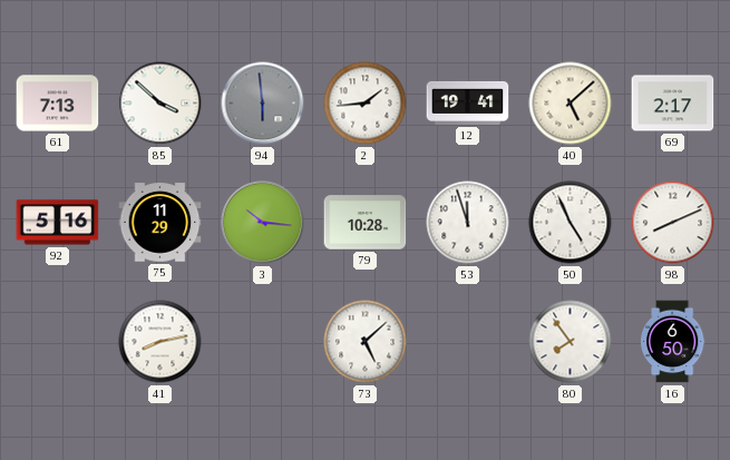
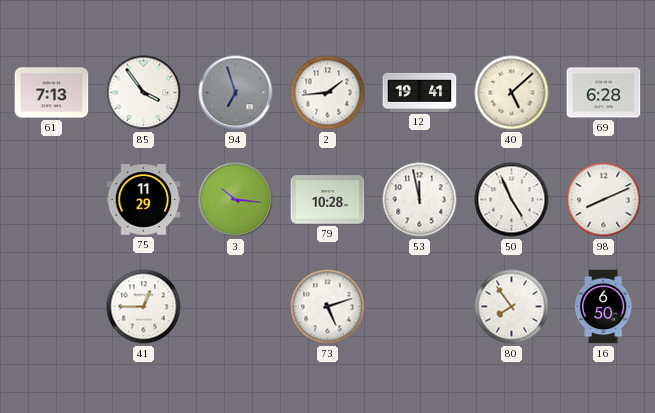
85: 3:52 -> 3:54 (144, 93)
94: 5:59 -> 6:57 (236, 93)
69: 2:17 -> 6:28 (604, 93)
92: 5:16 -> none (58, 223)
53: 11:57 -> 11:58 (420, 200)
41: 8:13 -> 12:45 (144, 307)
73: 5:08 -> 5:12 (328, 307)
